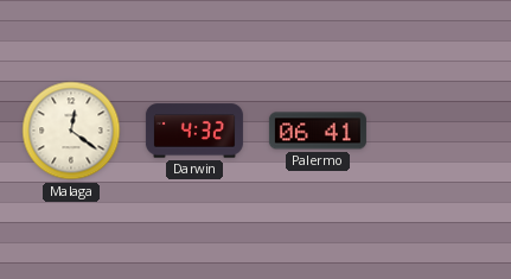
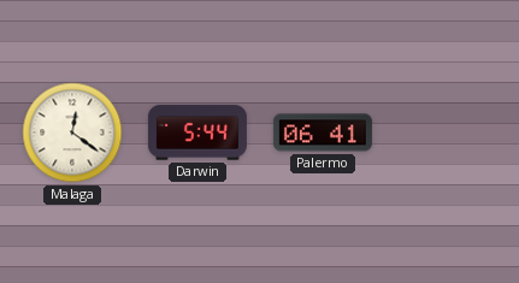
Darwin: 4:32 -> 5:44 (197, 132)
